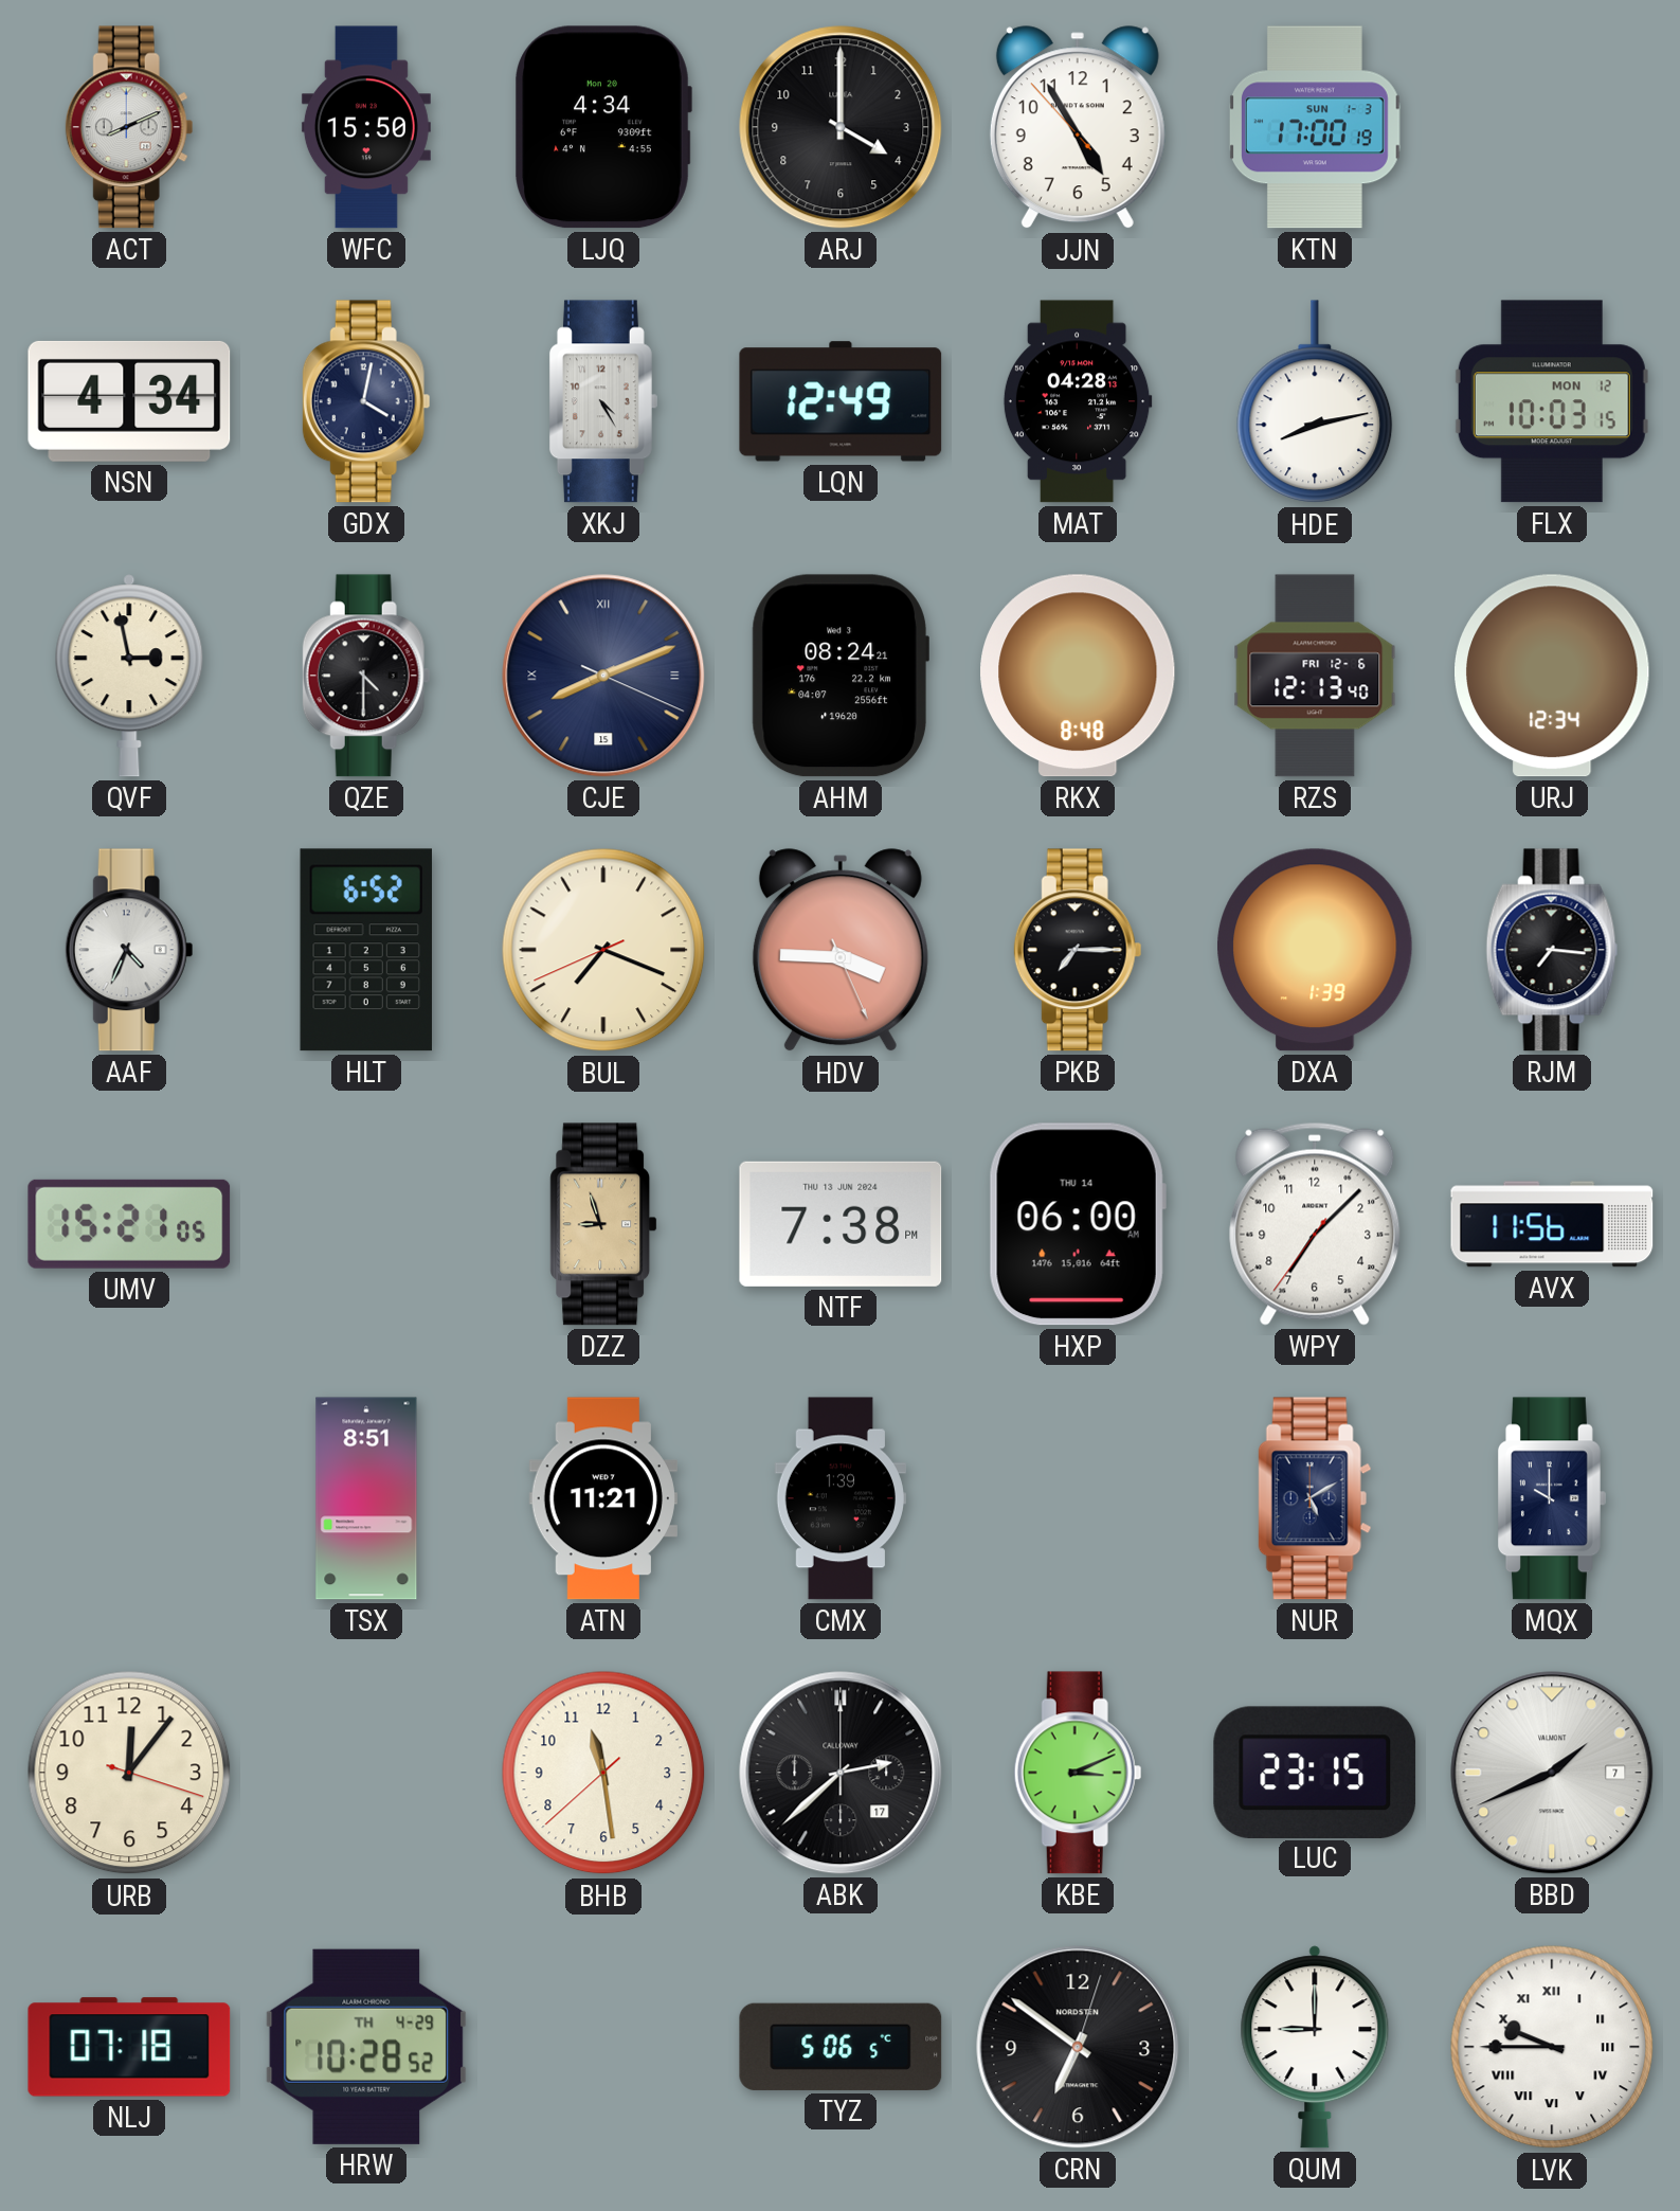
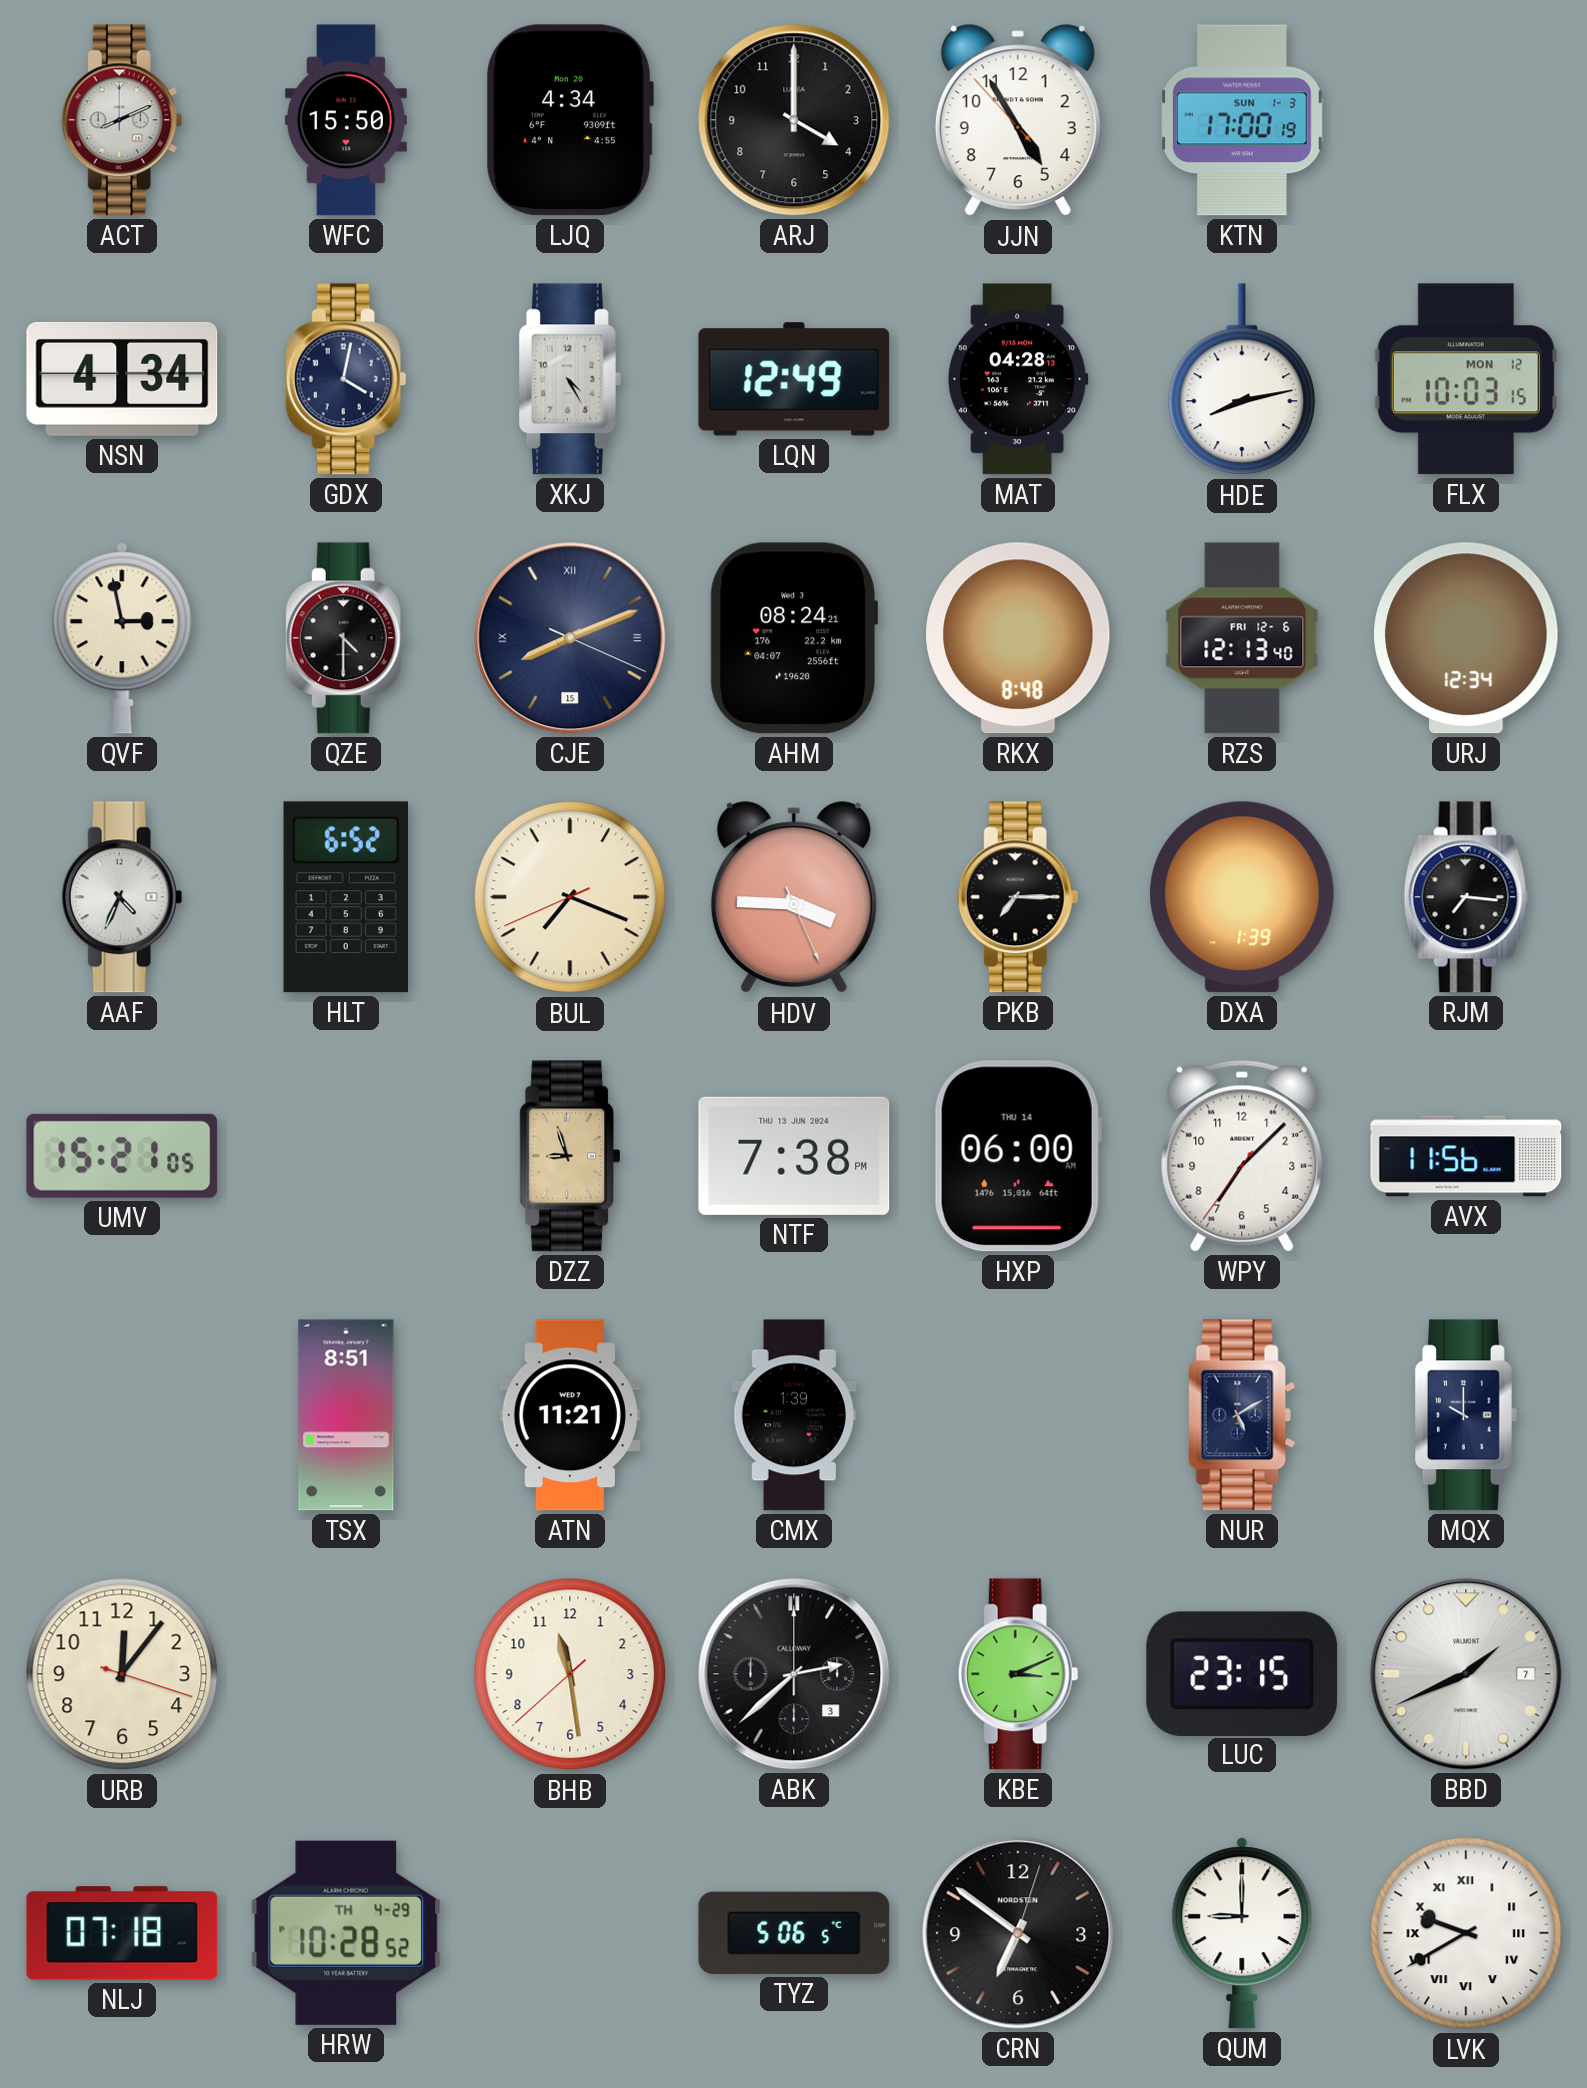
ABK date: 17 -> 3 (794, 1674)
LVK: 9:45 -> 9:40 (1466, 1933)
